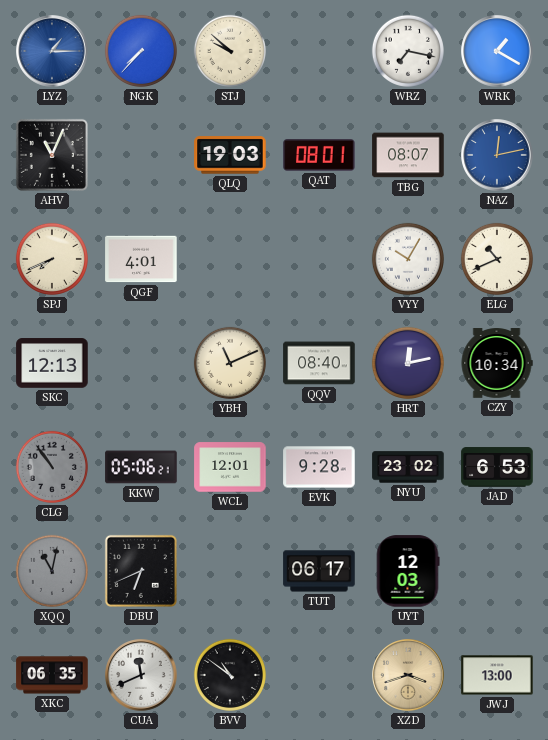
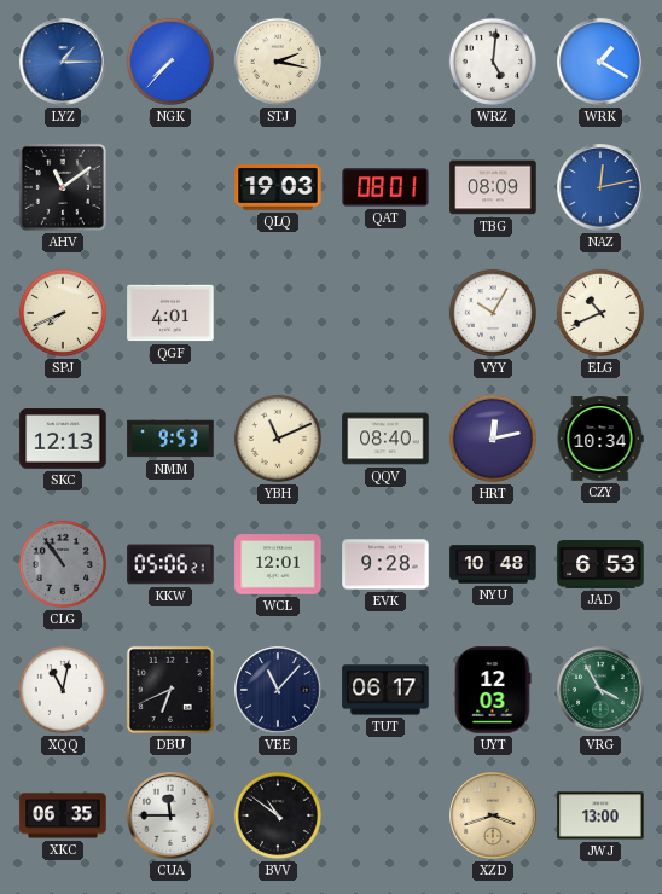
STJ: 9:52 -> 2:17 (278, 62)
WRZ: 7:17 -> 5:01 (493, 62)
AHV: 11:04 -> 11:09 (63, 187)
TBG: 08:07 -> 08:09 (493, 187)
NMM: none -> 9:53 (170, 439)
NYU: 23:02 -> 10:48 (493, 564)
XQQ dial: grey -> white (63, 690)
VEE: none -> 11:07 (278, 690)
VRG: none -> 3:55 (600, 690)
CUA: 11:41 -> 11:45 (170, 815)
